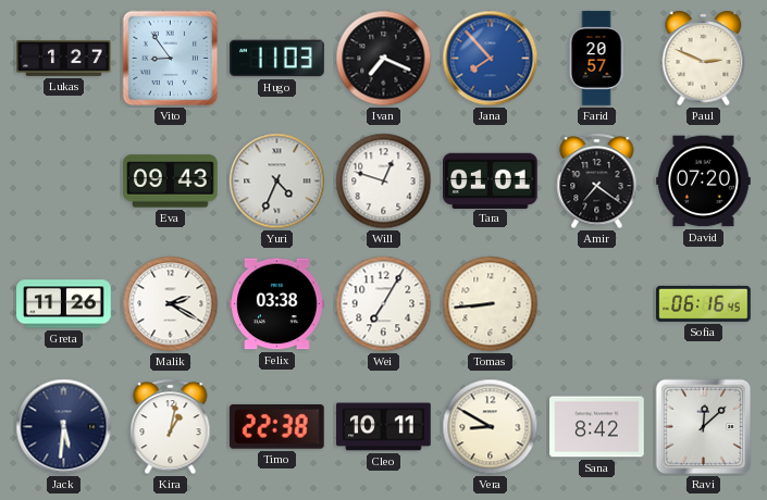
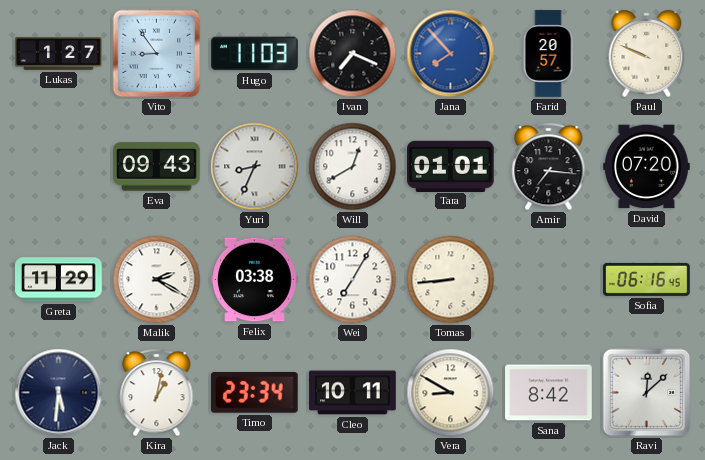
Paul: 2:49 -> 9:49 (647, 53)
Yuri: 4:34 -> 8:34 (255, 167)
Will: 12:48 -> 12:40 (353, 167)
Amir: 7:21 -> 7:16 (549, 167)
Greta: 11:26 -> 11:29 (59, 280)
Timo: 22:38 -> 23:34 (254, 393)
